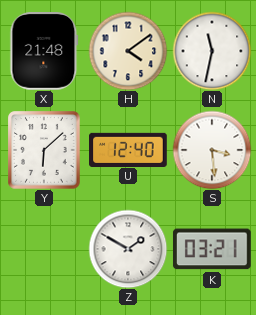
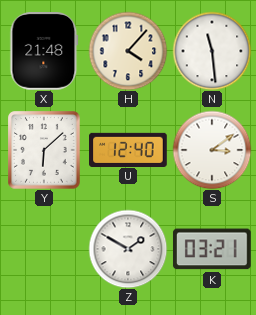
H: 4:09 -> 4:07 (128, 51)
N: 11:32 -> 11:29 (212, 51)
S: 3:29 -> 3:09 (212, 150)
